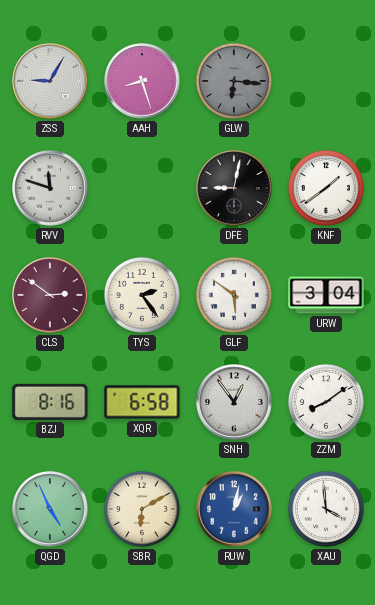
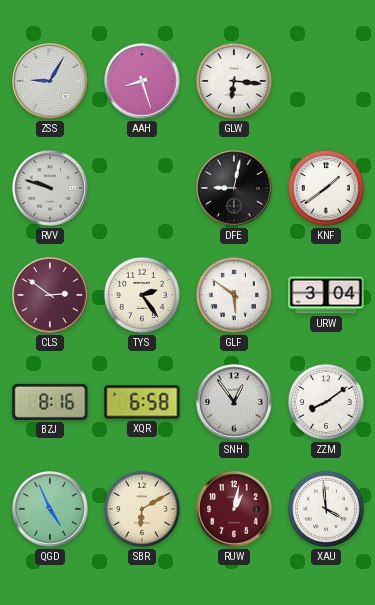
GLW dial: grey -> white (234, 81)
RVV: 11:48 -> 9:48 (50, 188)
RUW dial: blue -> burgundy (234, 509)
